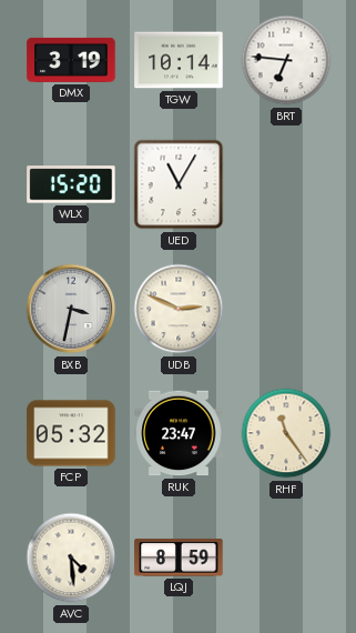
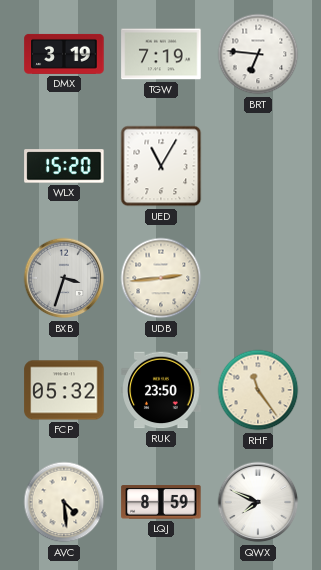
TGW: 10:14 -> 7:19 (161, 54)
BXB: 3:32 -> 3:33 (64, 278)
UDB: 2:49 -> 2:44 (161, 278)
RUK: 23:47 -> 23:50 (161, 390)
QWX: none -> 7:49 (258, 502)
